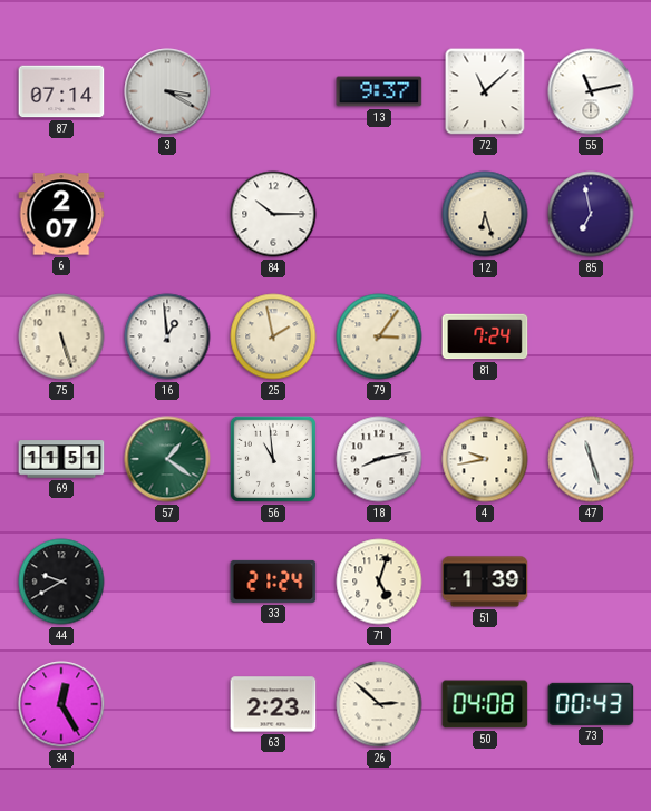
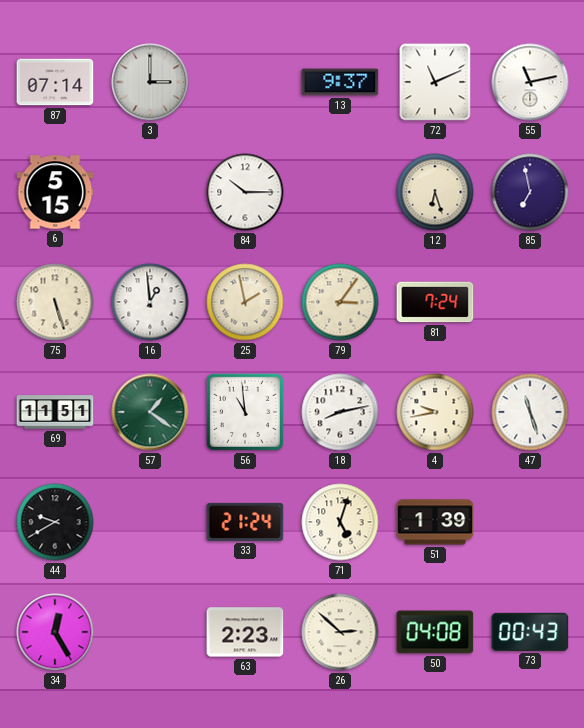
3: 3:20 -> 3:00 (150, 82)
72: 11:08 -> 11:11 (435, 82)
6: 2:07 -> 5:15 (55, 192)
